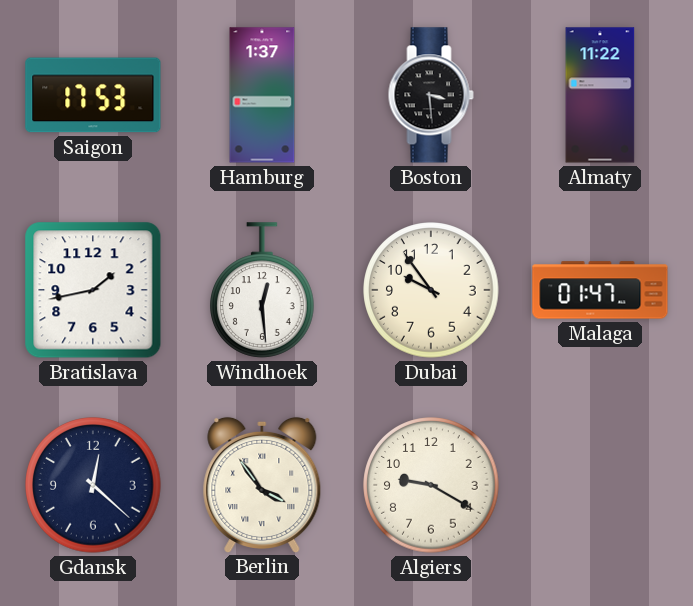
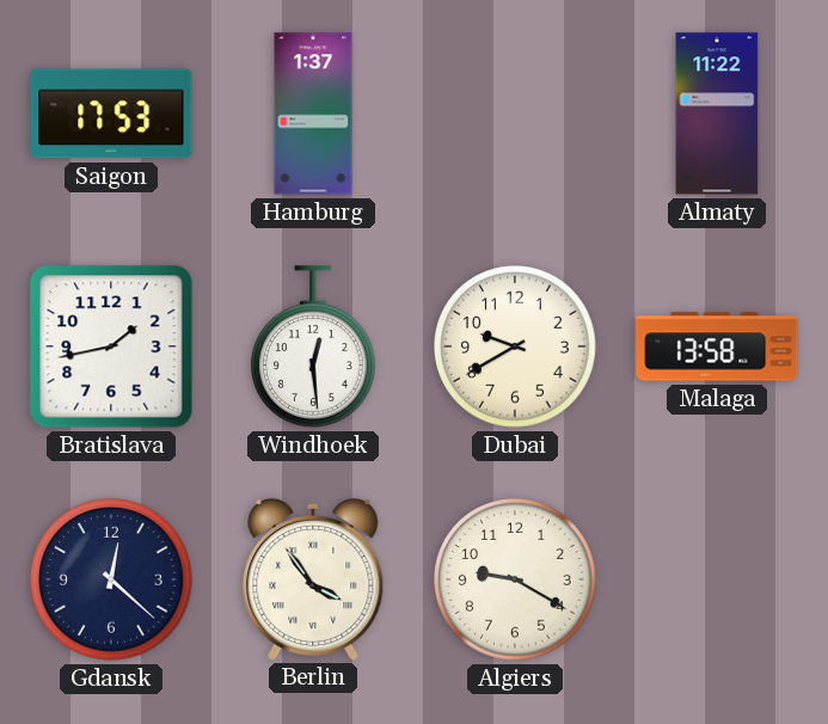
Boston: 3:29 -> none (431, 95)
Dubai: 9:54 -> 9:40 (515, 346)
Malaga: 01:47 -> 13:58 (717, 346)
